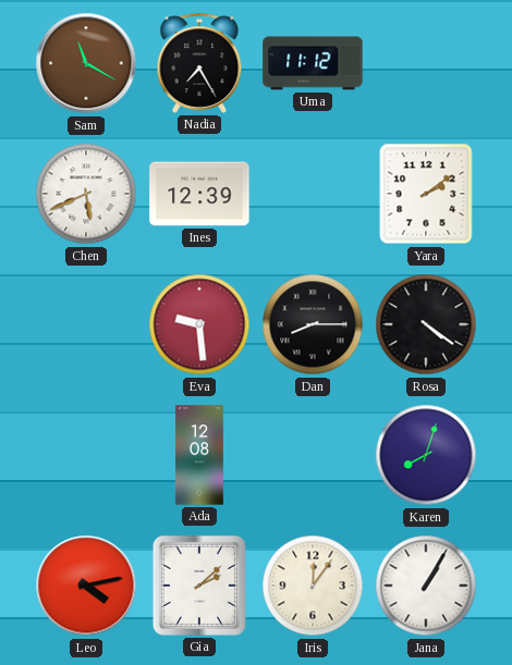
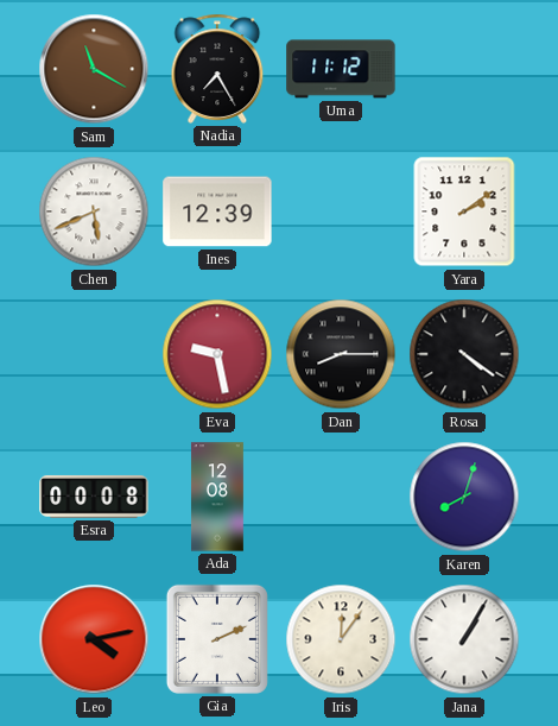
Eva: 9:29 -> 9:28 (217, 354)
Esra: none -> 00:08 (94, 497)
Gia: 2:08 -> 2:11 (217, 639)
